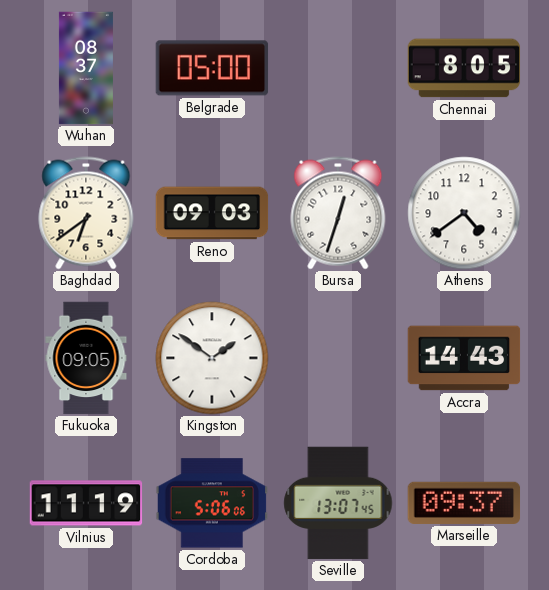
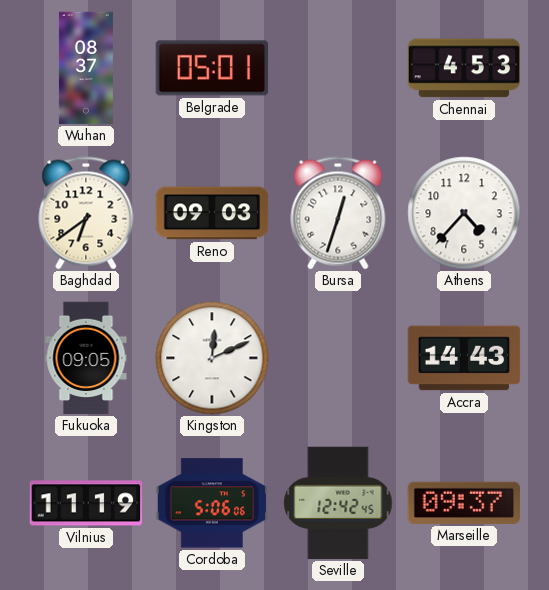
Belgrade: 05:00 -> 05:01 (212, 68)
Chennai: 8:05 -> 4:53 (464, 68)
Athens: 4:39 -> 4:37 (464, 213)
Kingston: 1:51 -> 12:11 (212, 358)
Seville: 13:07 -> 12:42 (338, 503)
